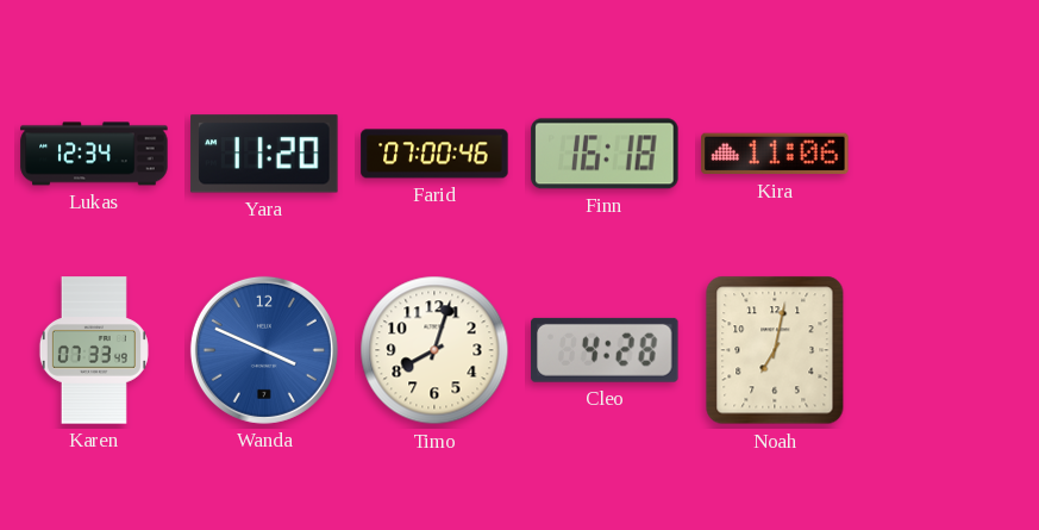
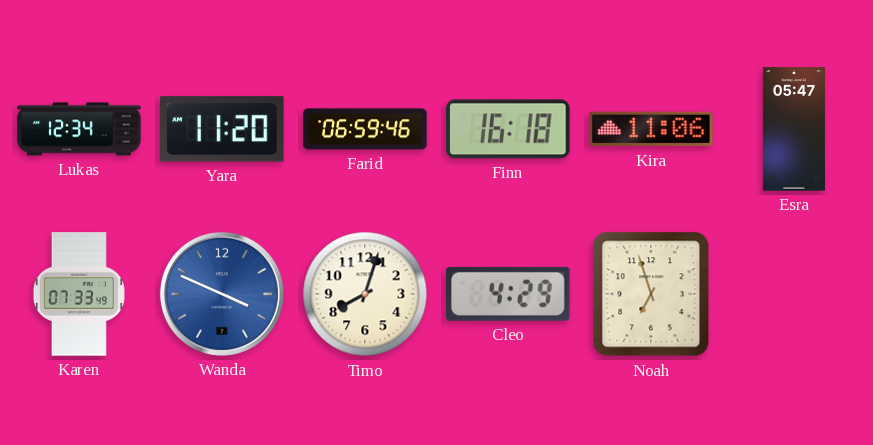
Farid: 07:00 -> 06:59 (365, 129)
Esra: none -> 05:47 (794, 129)
Cleo: 4:28 -> 4:29 (508, 294)
Noah: 7:02 -> 6:57 (651, 294)
